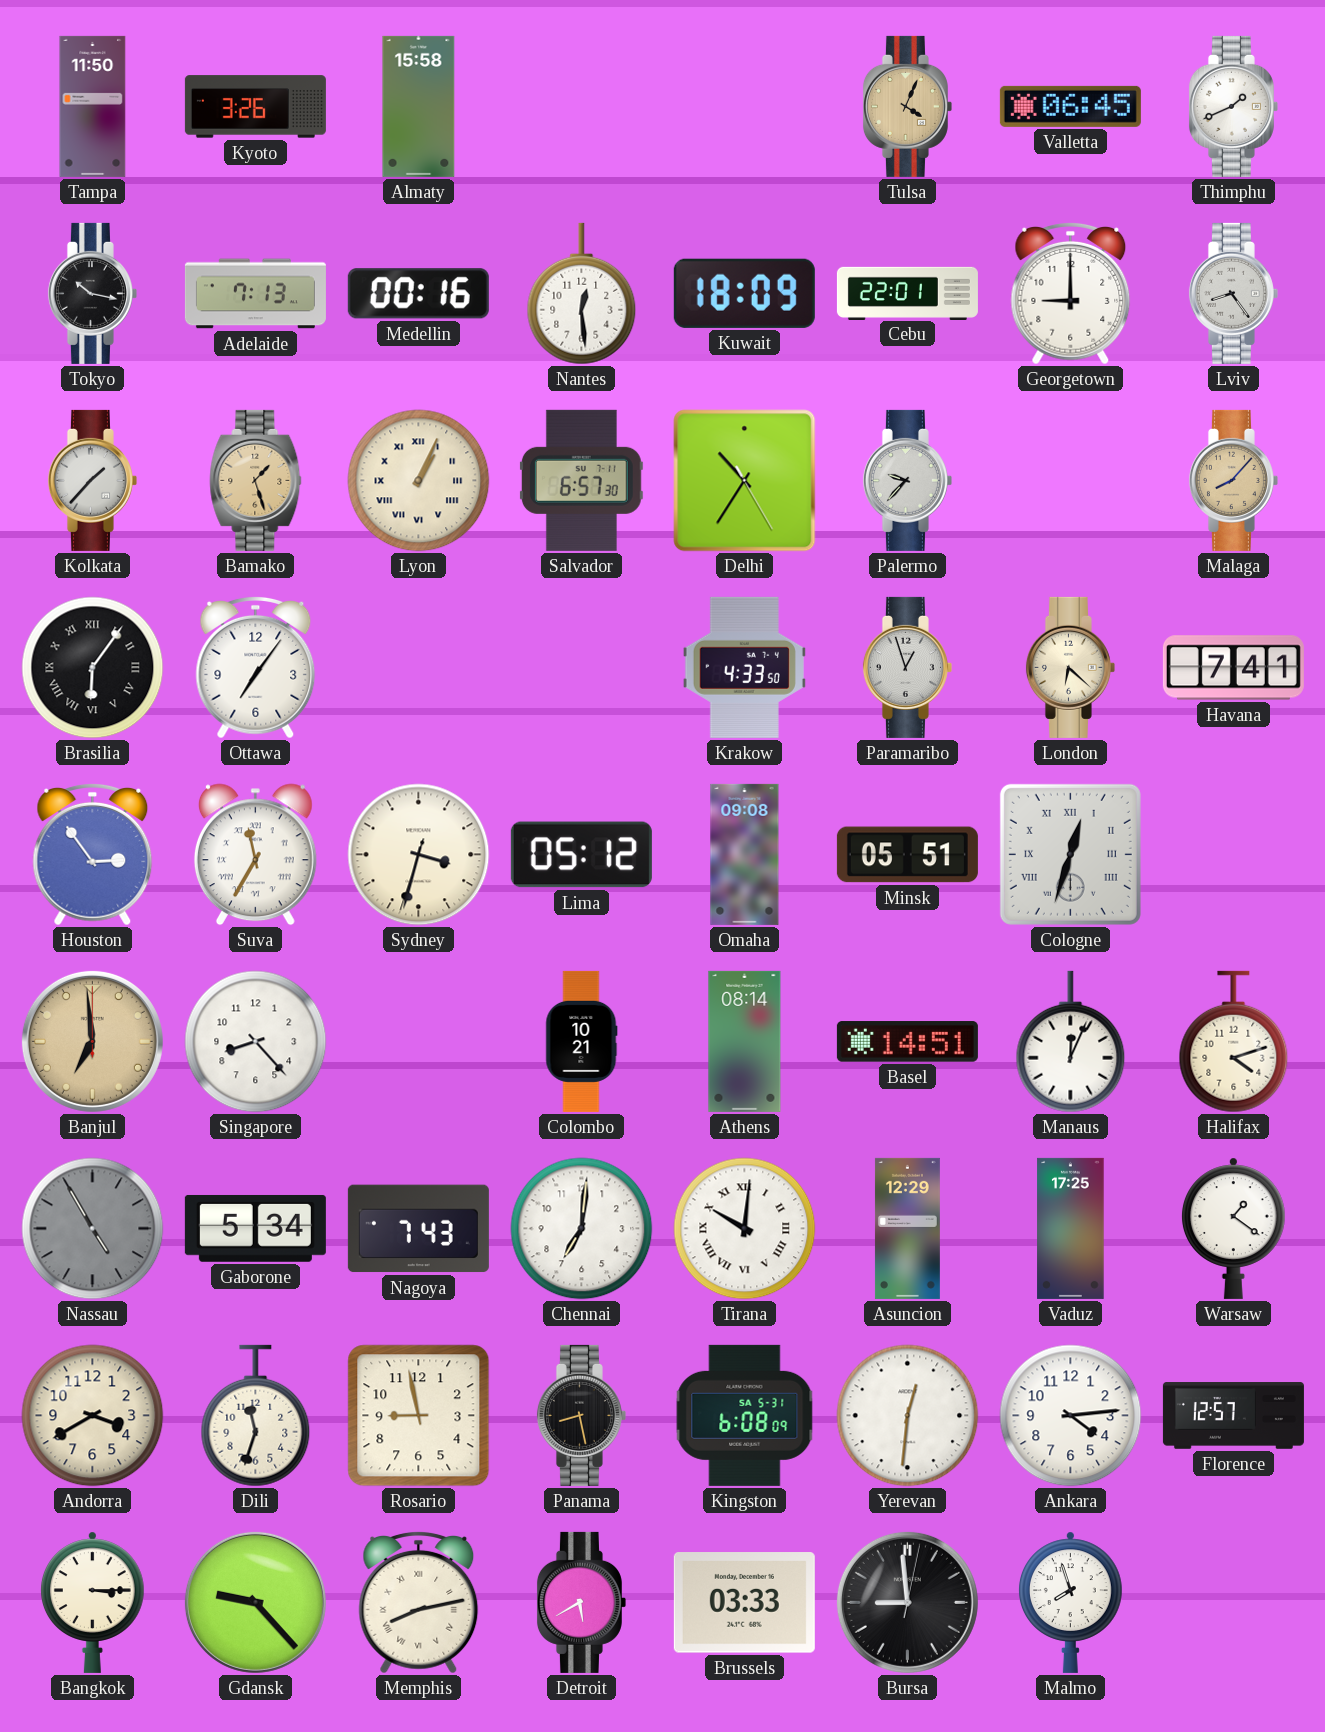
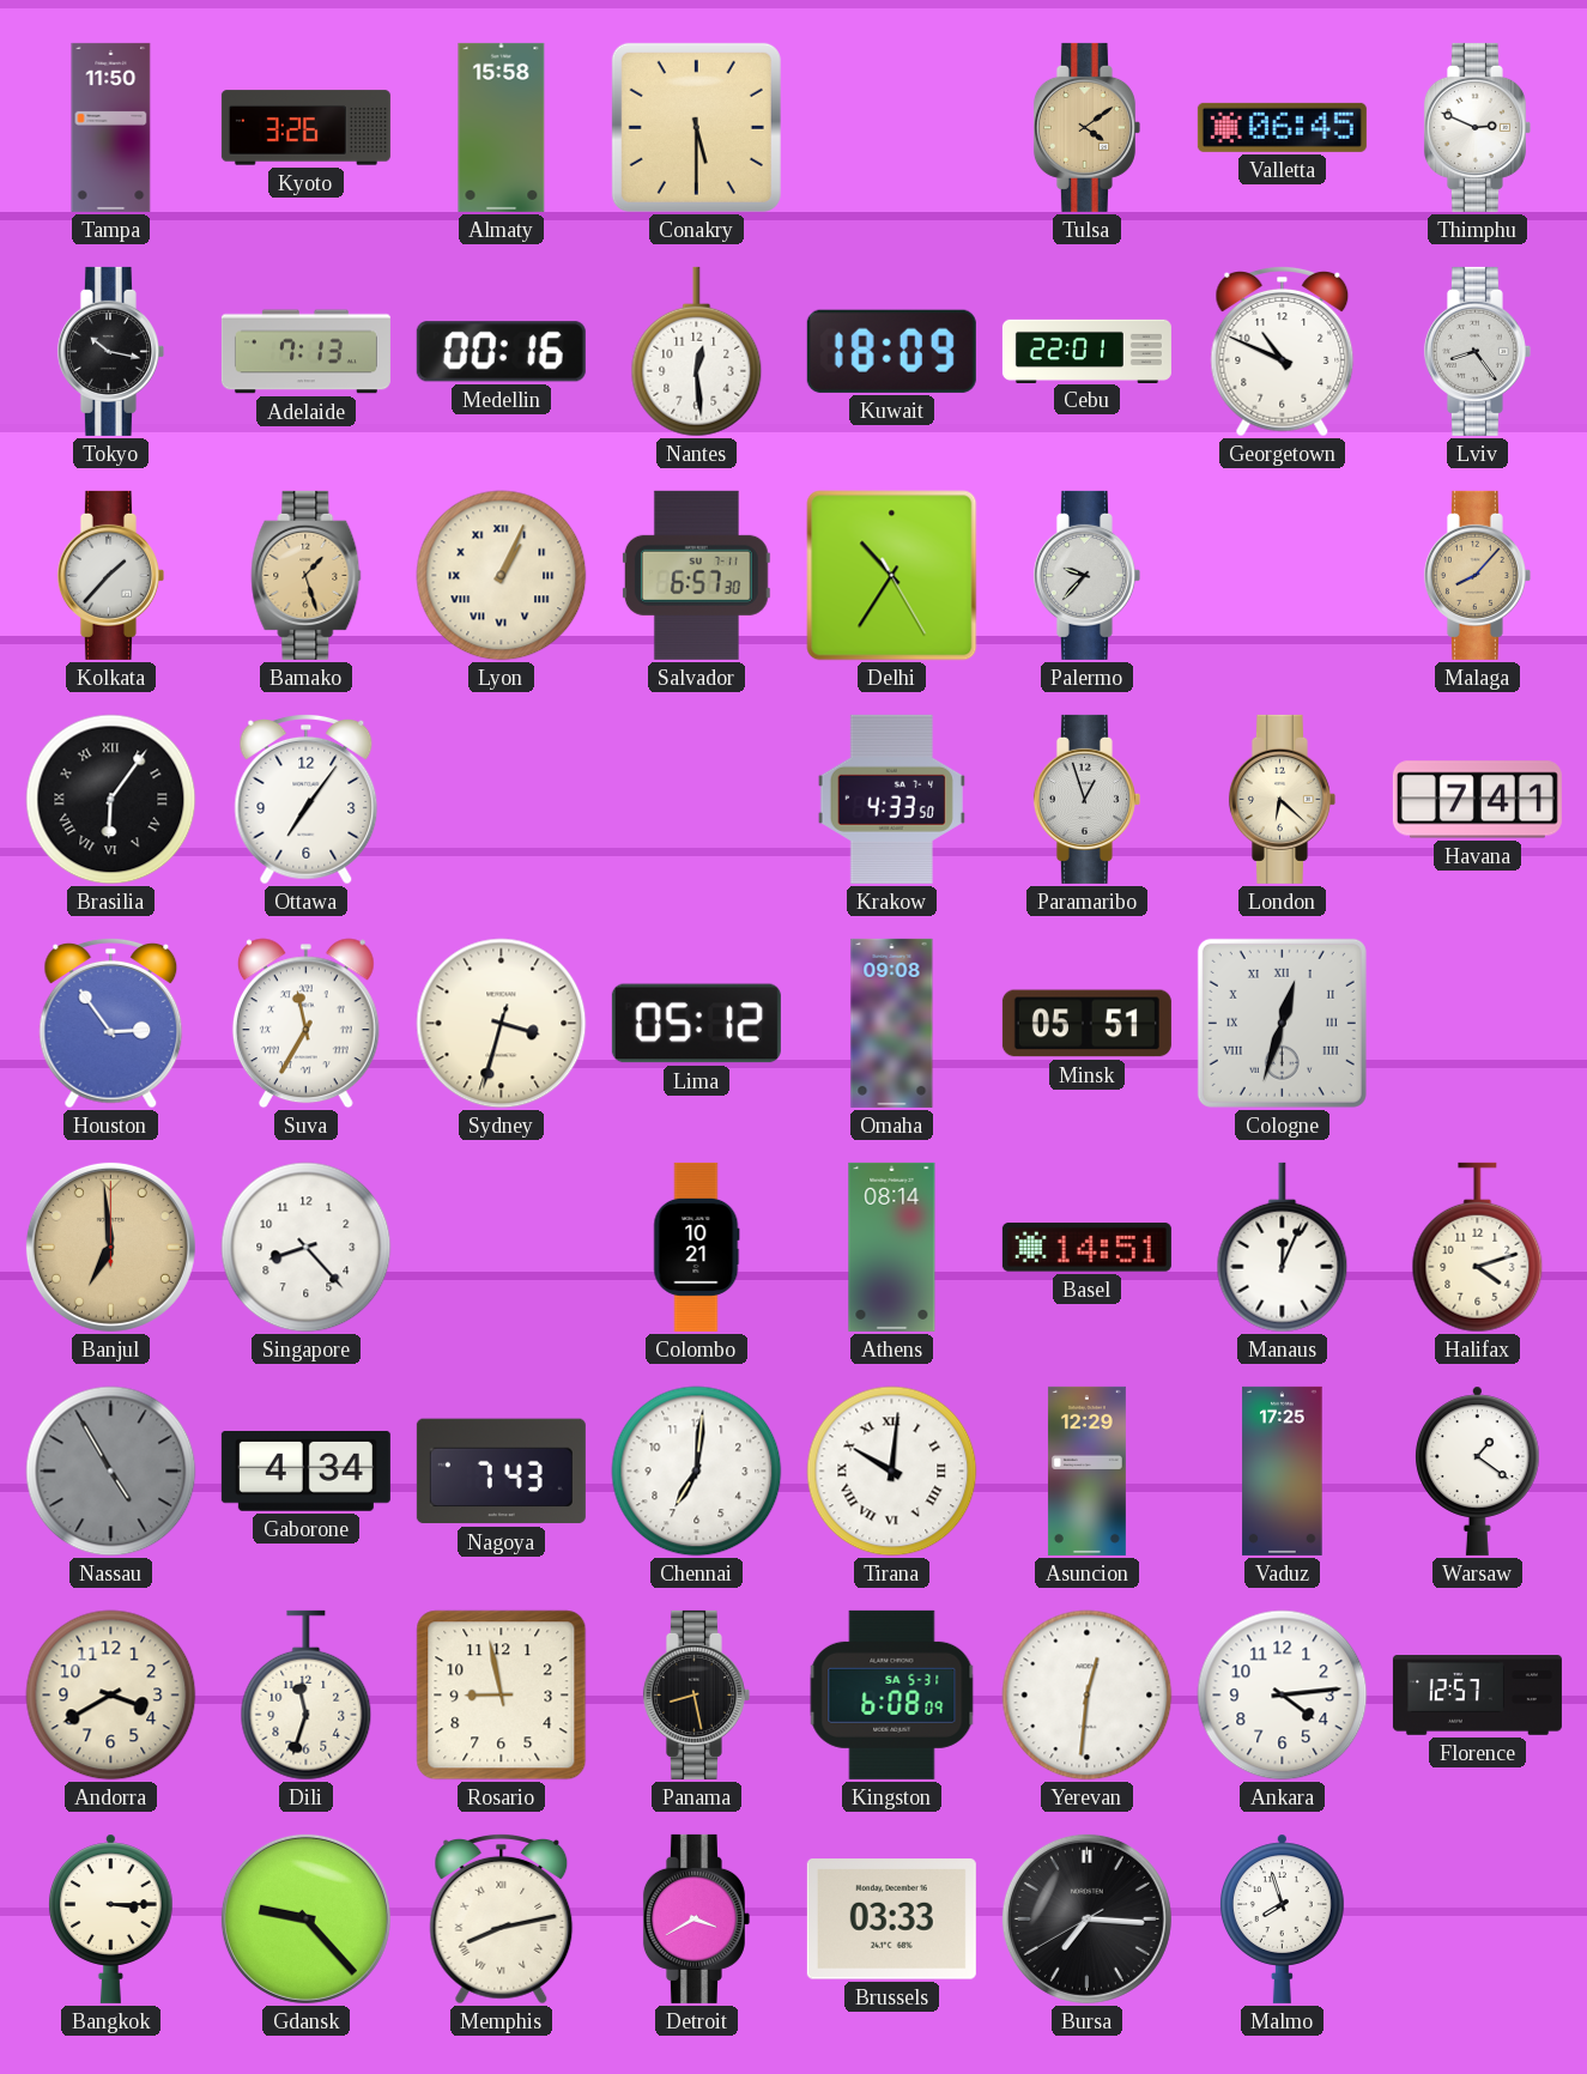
Conakry: none -> 5:30 (696, 127)
Tulsa: 4:04 -> 4:09 (1086, 127)
Thimphu: 1:41 -> 2:49 (1477, 127)
Georgetown: 9:00 -> 10:49 (1283, 351)
Gaborone: 5:34 -> 4:34 (305, 1470)
Detroit: 5:40 -> 3:40 (696, 1918)
Bursa: 8:59 -> 7:15 (1086, 1918)
